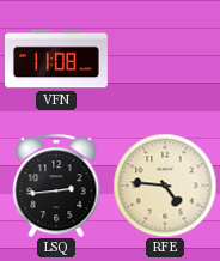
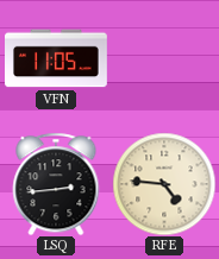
VFN: 11:08 -> 11:05 (57, 58)
